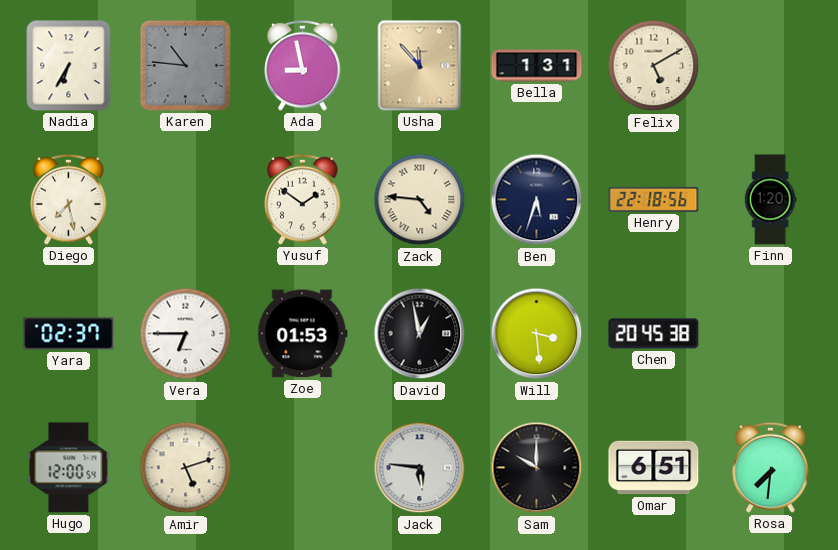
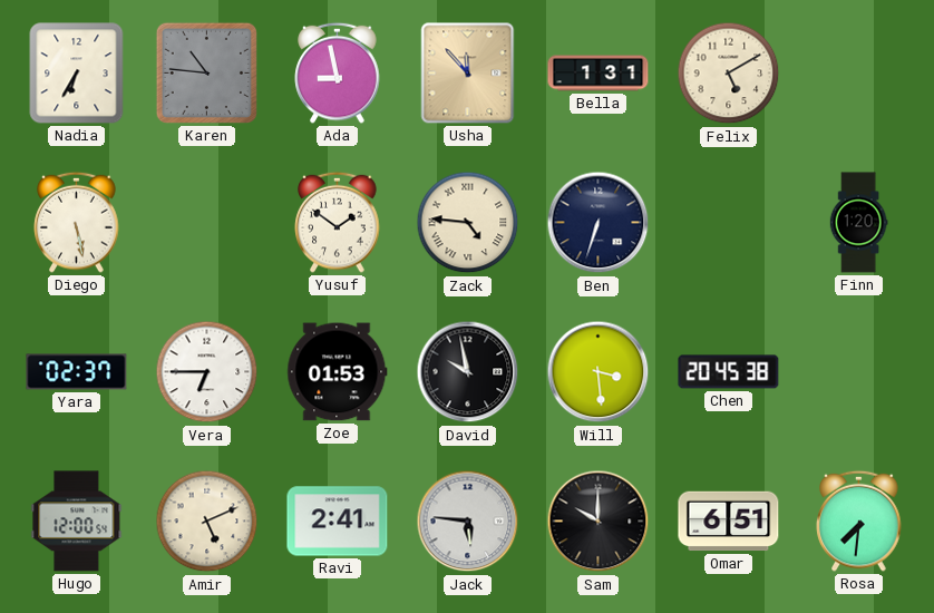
Diego: 7:28 -> 5:28 (77, 222)
Ben: 5:33 -> 6:33 (599, 223)
Henry: 22:18 -> none (654, 199)
David: 12:58 -> 9:58 (468, 372)
Amir: 5:12 -> 5:11 (207, 522)
Ravi: none -> 2:41 (338, 522)
